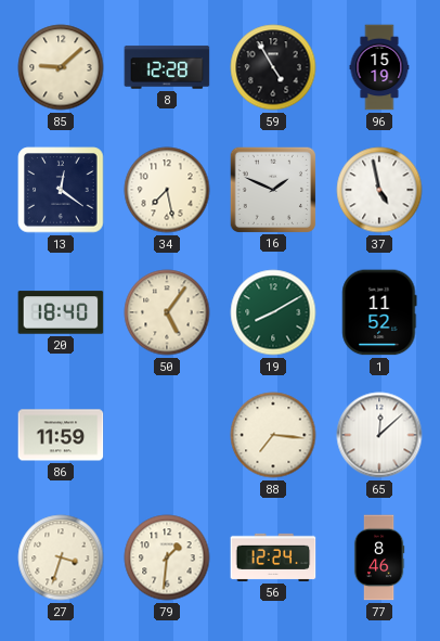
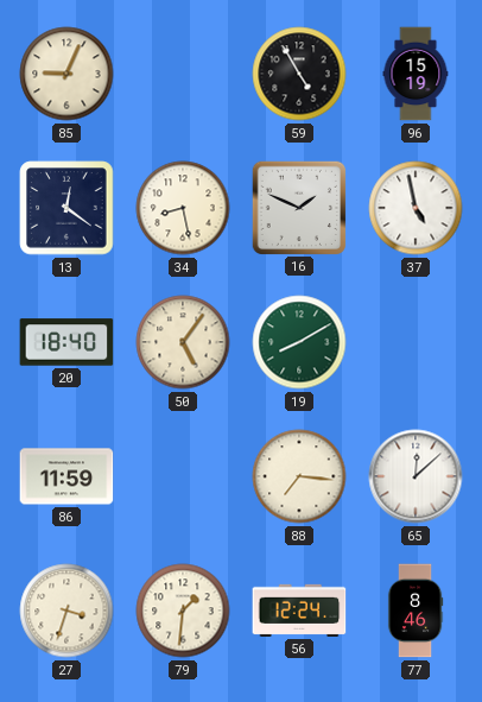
85: 9:08 -> 9:04 (66, 74)
8: 12:28 -> none (167, 67)
34: 7:28 -> 8:28 (183, 208)
1: 11:52 -> none (379, 312)
